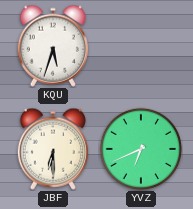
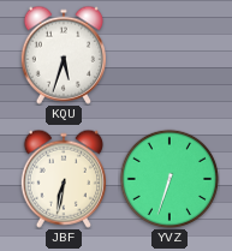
JBF: 6:30 -> 6:32 (64, 179)
YVZ: 6:41 -> 6:33 (168, 178)
